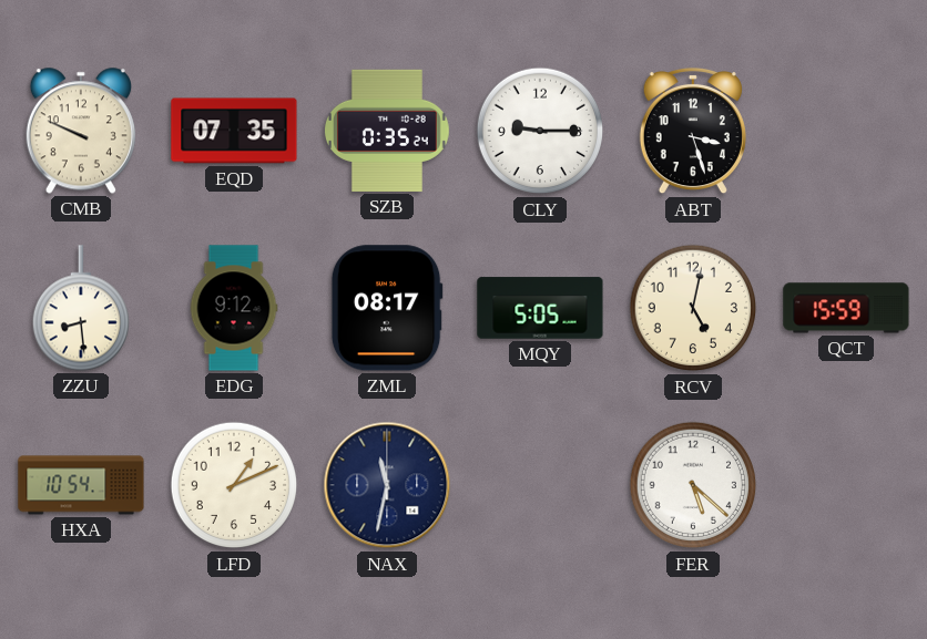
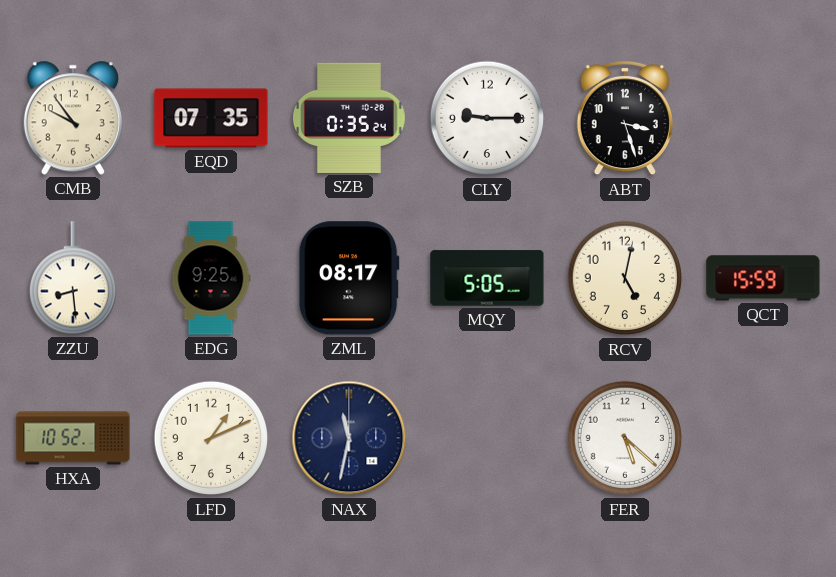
CMB: 9:49 -> 9:54 (73, 118)
EDG: 9:12 -> 9:25 (211, 278)
HXA: 10:54 -> 10:52 (73, 438)
